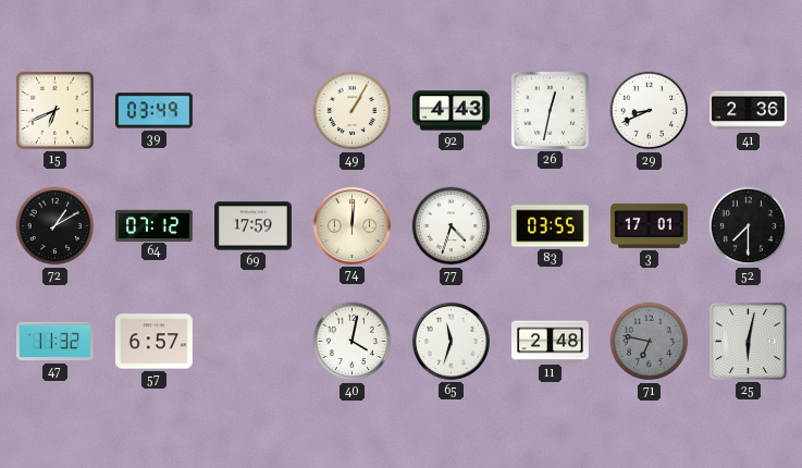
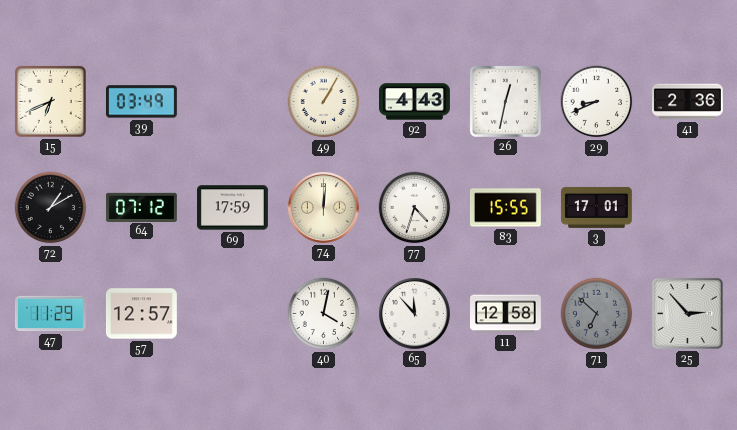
83: 03:55 -> 15:55 (505, 208)
52: 7:30 -> none (749, 226)
47: 11:32 -> 11:29 (50, 314)
57: 6:57 -> 12:57 (141, 314)
65: 11:33 -> 11:53 (414, 313)
11: 2:48 -> 12:58 (506, 314)
71: 6:47 -> 6:52 (597, 314)
25: 6:02 -> 2:53 (687, 313)
